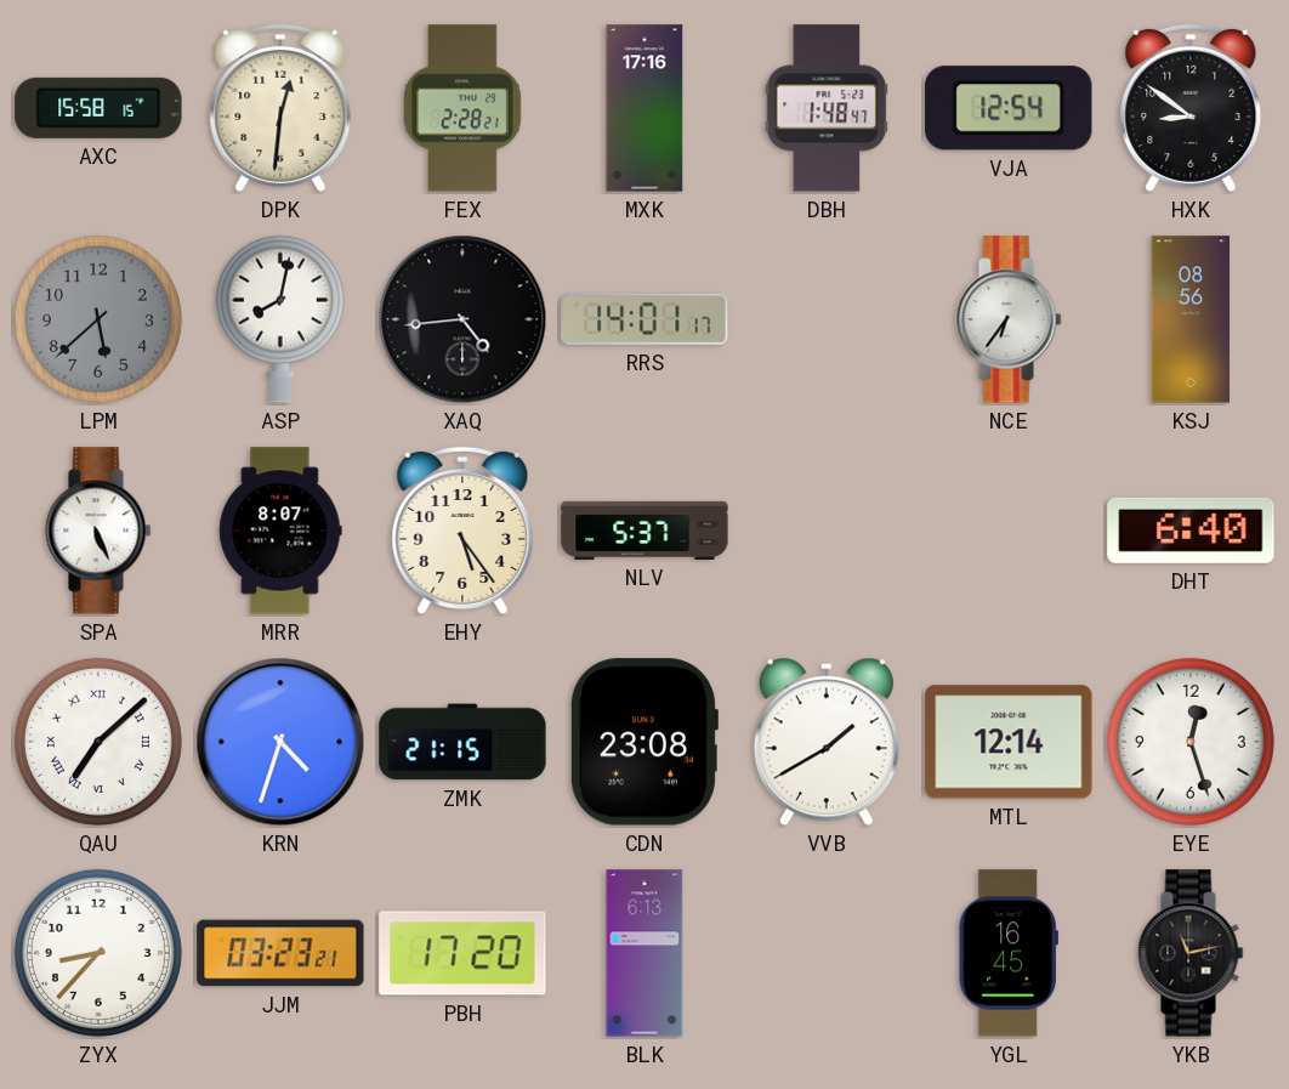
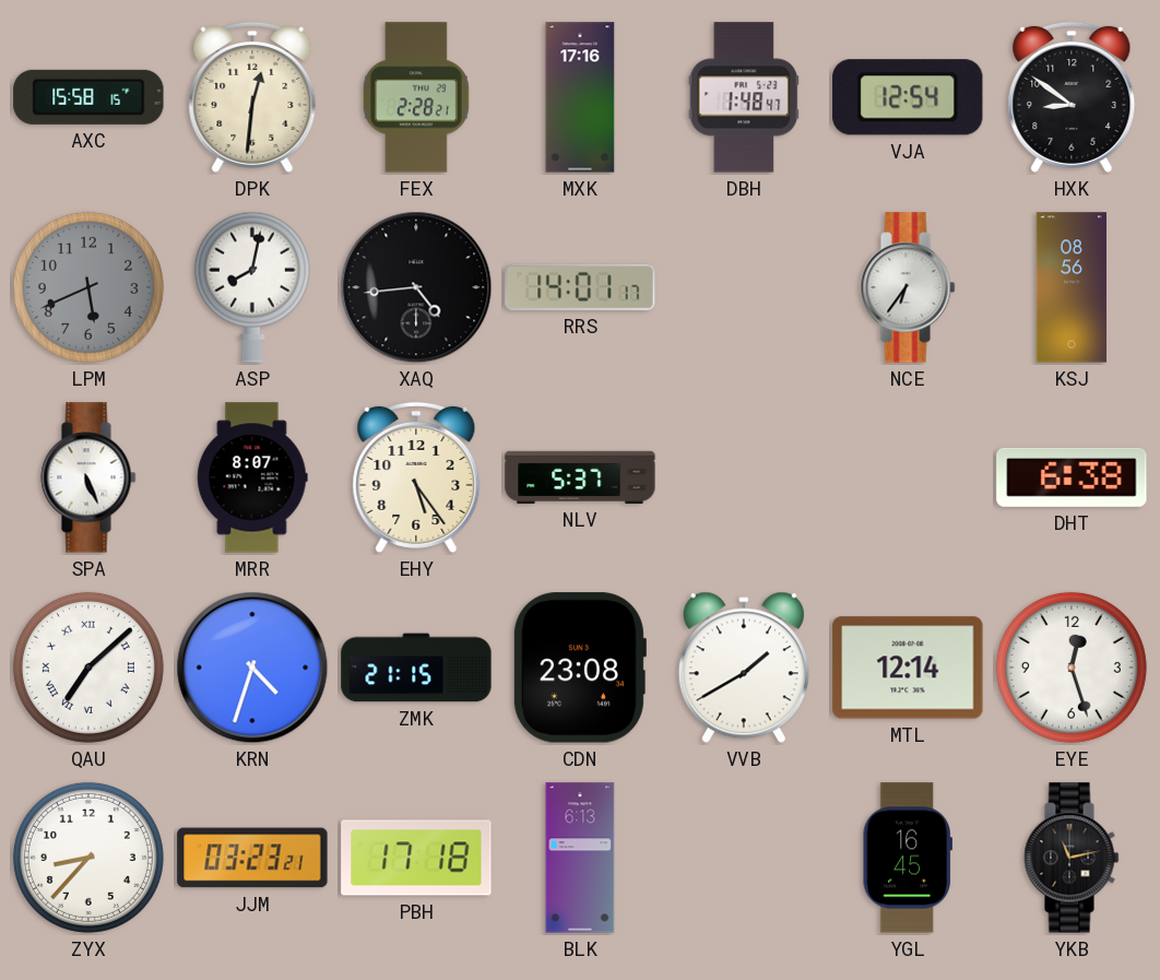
LPM: 5:38 -> 5:41 (88, 287)
DHT: 6:40 -> 6:38 (1072, 477)
PBH: 17:20 -> 17:18 (416, 858)
